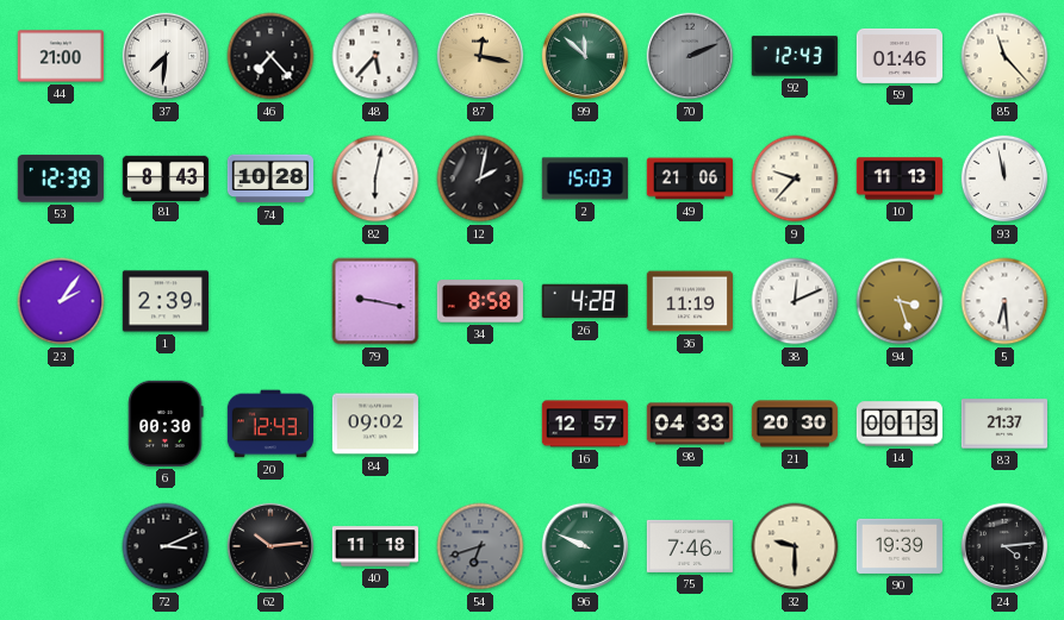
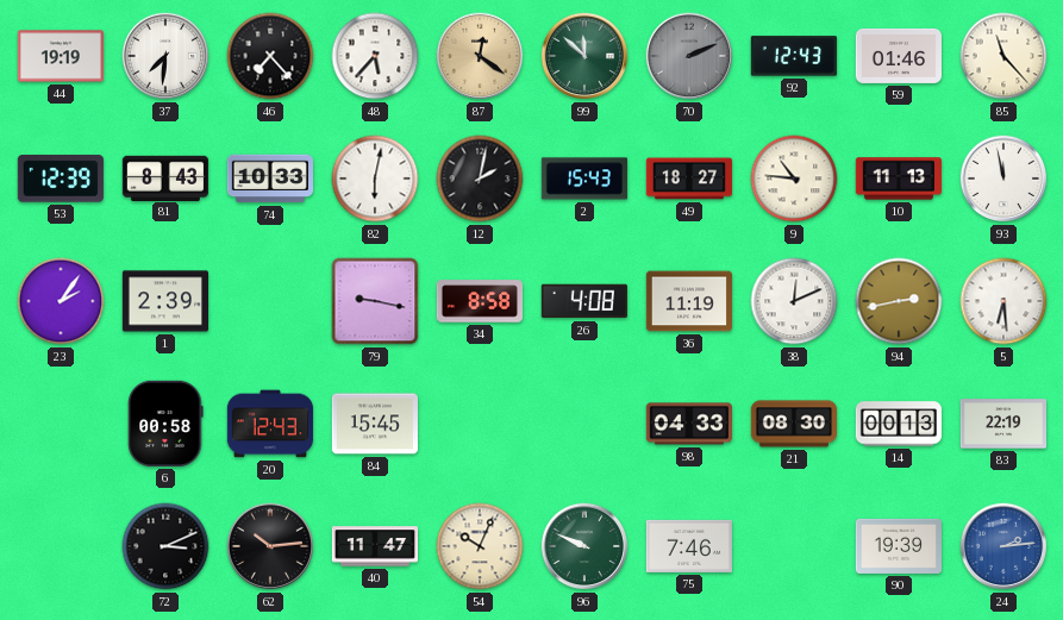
44: 21:00 -> 19:19 (61, 56)
87: 12:17 -> 12:21 (480, 56)
74: 10:28 -> 10:33 (269, 179)
2: 15:03 -> 15:43 (584, 179)
49: 21:06 -> 18:27 (688, 179)
9: 9:37 -> 10:46 (794, 179)
26: 4:28 -> 4:08 (584, 301)
94: 3:27 -> 2:43 (899, 301)
6: 00:30 -> 00:58 (165, 424)
84: 09:02 -> 15:45 (375, 424)
16: 12:57 -> none (584, 424)
21: 20:30 -> 08:30 (793, 424)
83: 21:37 -> 22:19 (1002, 424)
40: 11:18 -> 11:47 (374, 546)
54: 6:42 -> 10:04 (480, 546)
54 dial: grey -> cream (480, 546)
32: 9:30 -> none (795, 546)
24: 4:14 -> 2:14 (1003, 546)
24 dial: black -> blue (1003, 546)
